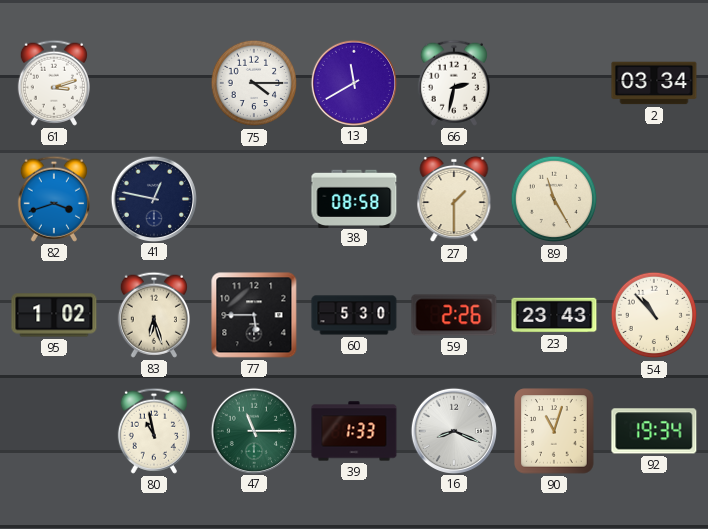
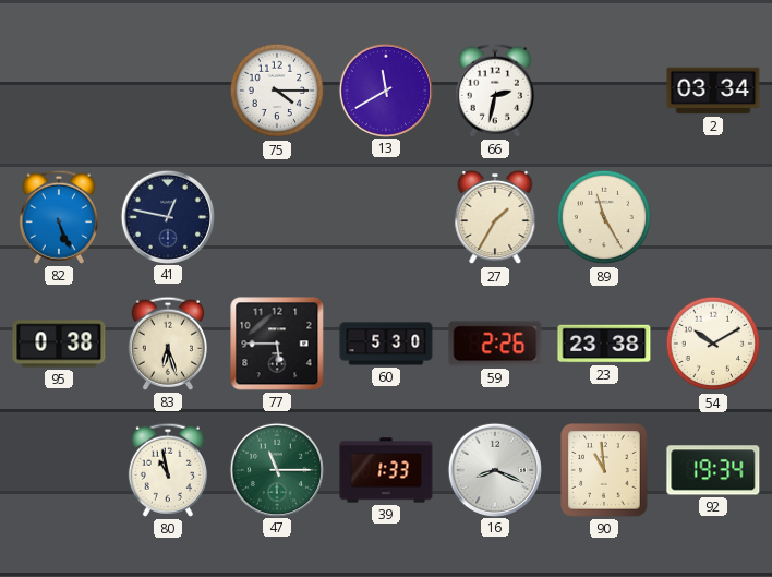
61: 3:12 -> none (54, 83)
82: 3:42 -> 5:26 (59, 217)
38: 08:58 -> none (354, 198)
27: 1:30 -> 1:35 (495, 217)
95: 1:02 -> 0:38 (59, 344)
23: 23:43 -> 23:38 (604, 344)
54: 10:53 -> 10:10 (713, 344)
90: 11:03 -> 10:59 (604, 470)
